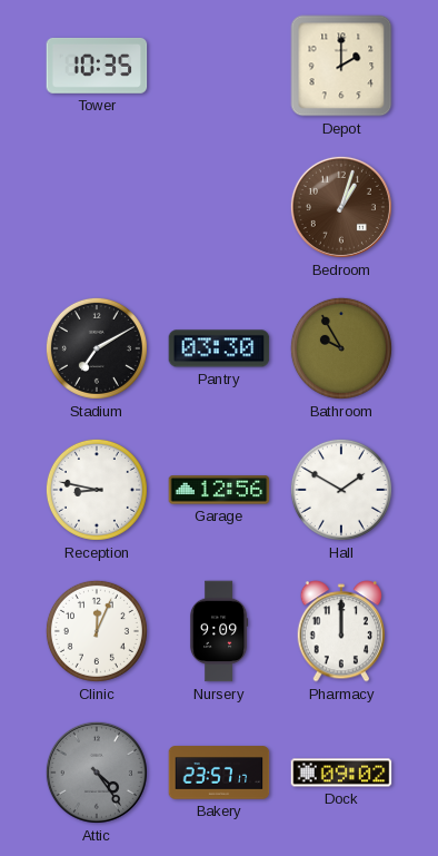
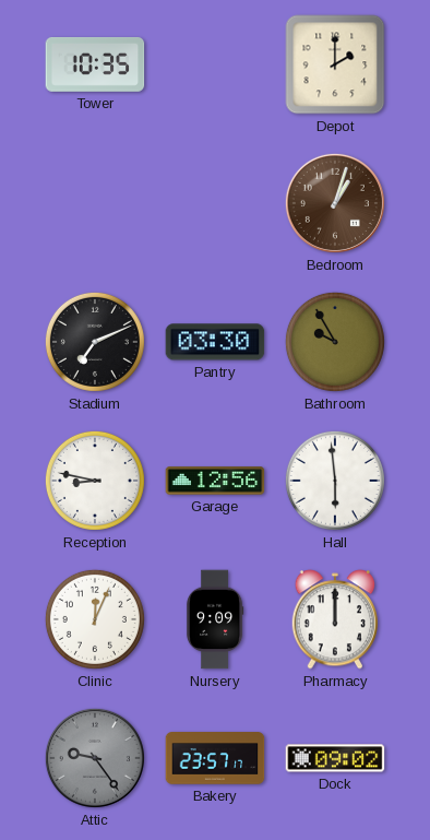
Stadium: 7:10 -> 7:11 (95, 342)
Hall: 1:50 -> 5:59 (335, 481)
Attic: 4:24 -> 9:24 (95, 758)
